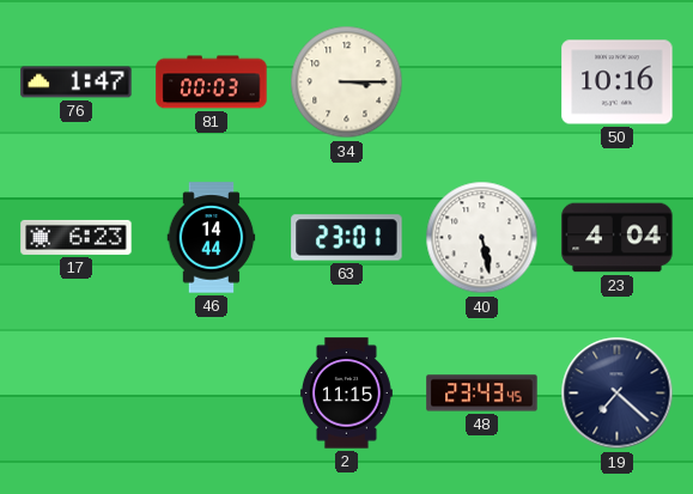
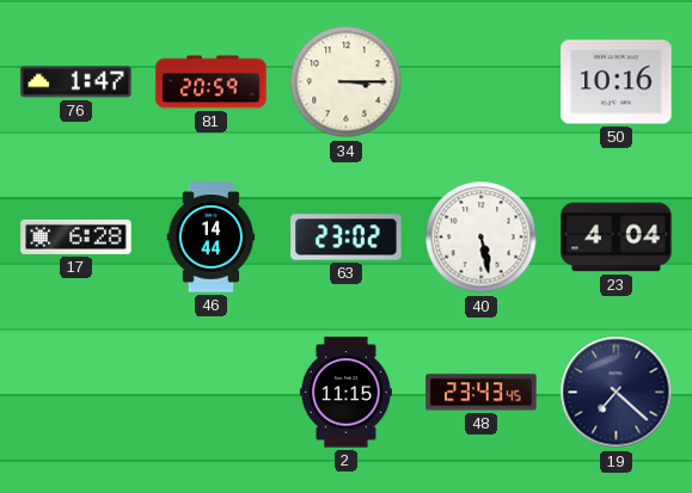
81: 00:03 -> 20:59 (212, 82)
17: 6:23 -> 6:28 (76, 236)
63: 23:01 -> 23:02 (347, 238)
